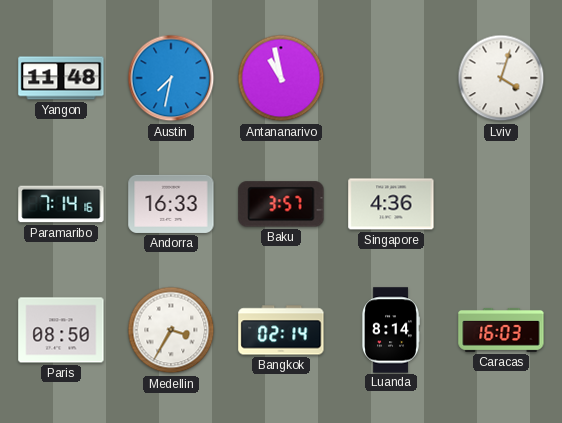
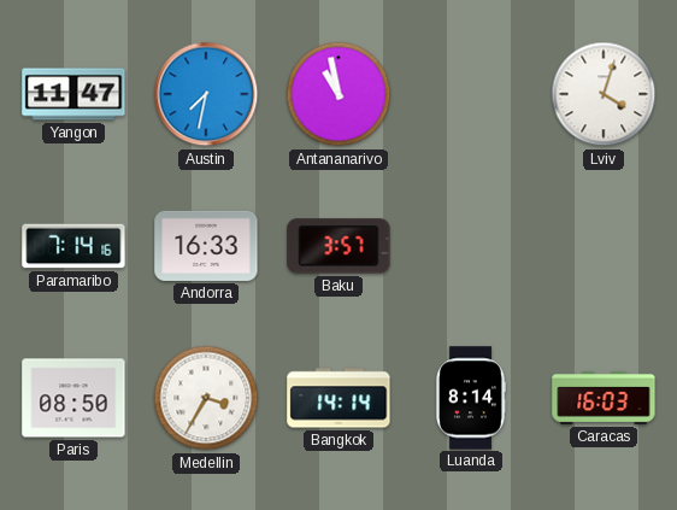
Yangon: 11:48 -> 11:47 (73, 94)
Singapore: 4:36 -> none (391, 204)
Bangkok: 02:14 -> 14:14 (338, 398)
